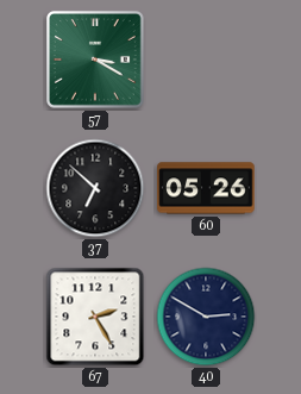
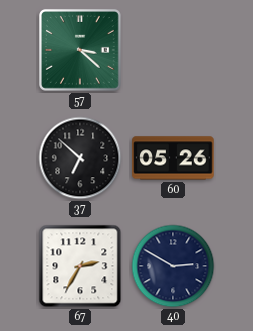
57: 3:20 -> 3:22 (80, 50)
67: 2:25 -> 2:35 (80, 266)
